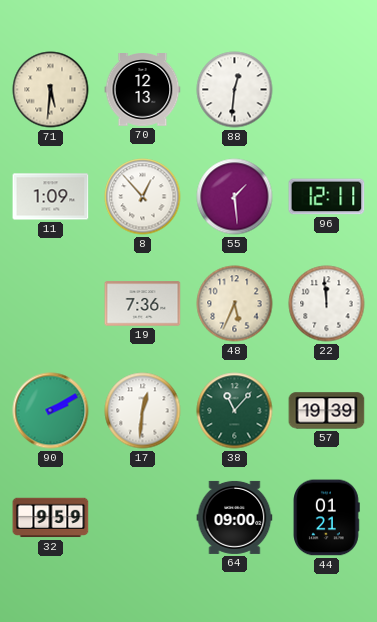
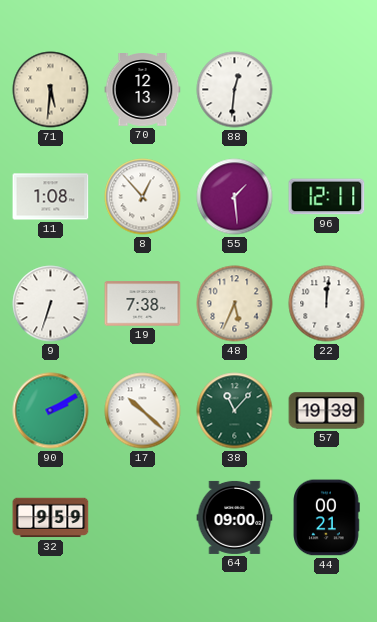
11: 1:09 -> 1:08 (51, 197)
9: none -> 6:33 (51, 304)
19: 7:36 -> 7:38 (143, 304)
22: 11:59 -> 12:01 (327, 304)
17: 12:31 -> 10:22 (143, 411)
44: 01:21 -> 00:21 (326, 518)
